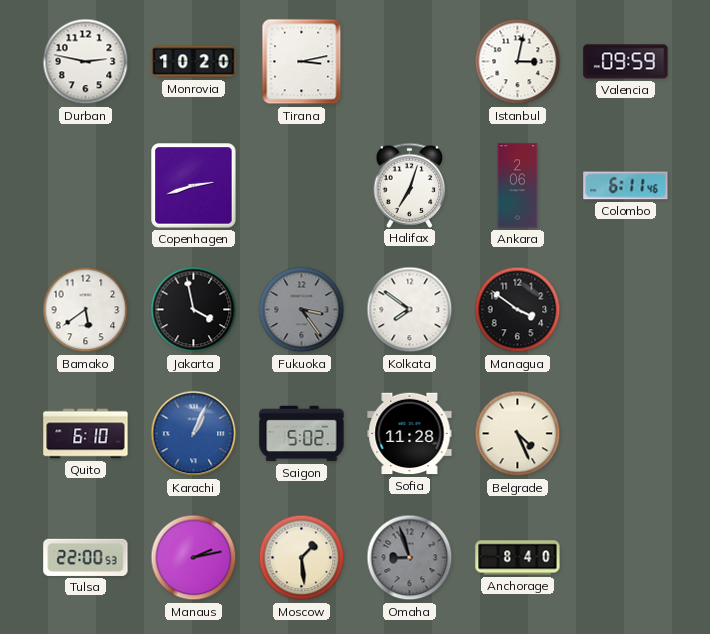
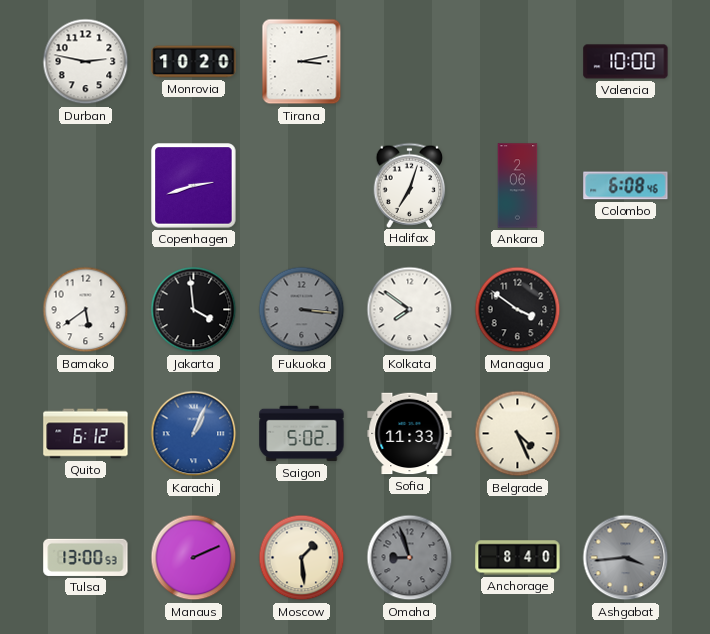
Istanbul: 3:02 -> none (518, 62)
Valencia: 09:59 -> 10:00 (626, 62)
Colombo: 6:11 -> 6:08 (626, 186)
Jakarta: 3:58 -> 3:59 (194, 310)
Fukuoka: 3:24 -> 3:16 (302, 310)
Quito: 6:10 -> 6:12 (86, 434)
Sofia: 11:28 -> 11:33 (410, 434)
Tulsa: 22:00 -> 13:00 (86, 557)
Manaus: 2:13 -> 2:11 (194, 558)
Ashgabat: none -> 3:44 (626, 558)
